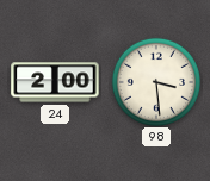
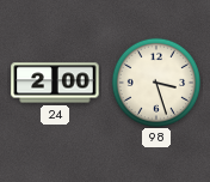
98: 3:29 -> 3:27 (155, 81)
